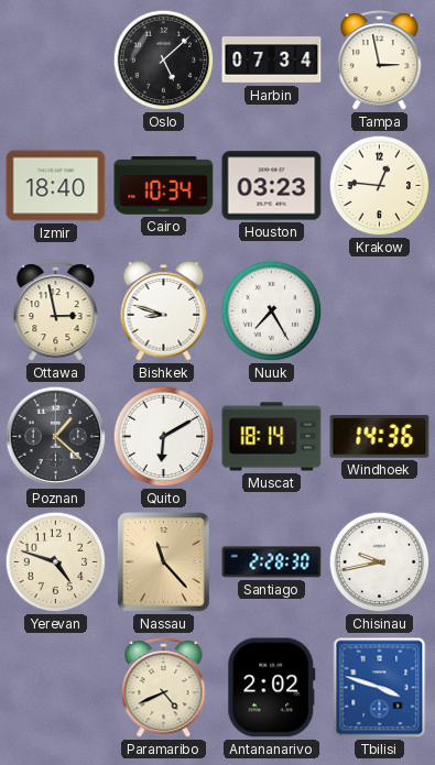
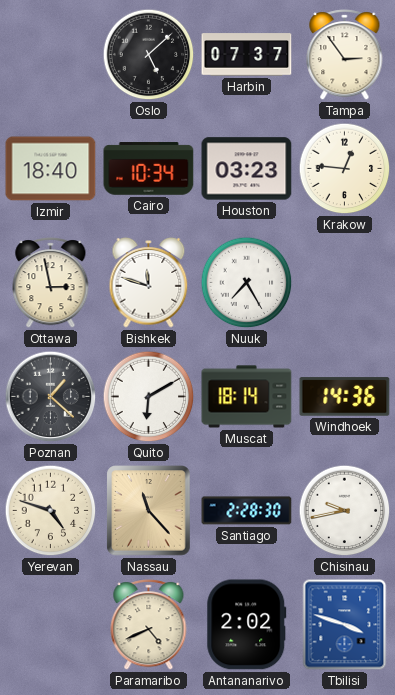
Harbin: 07:34 -> 07:37 (247, 55)
Tampa: 2:58 -> 2:54 (345, 55)
Bishkek: 8:48 -> 11:48 (149, 283)
